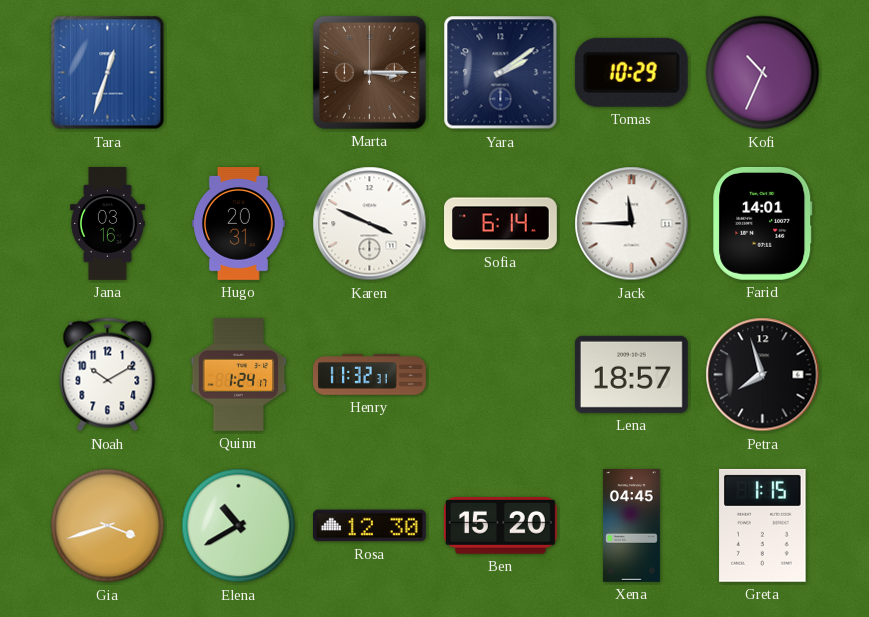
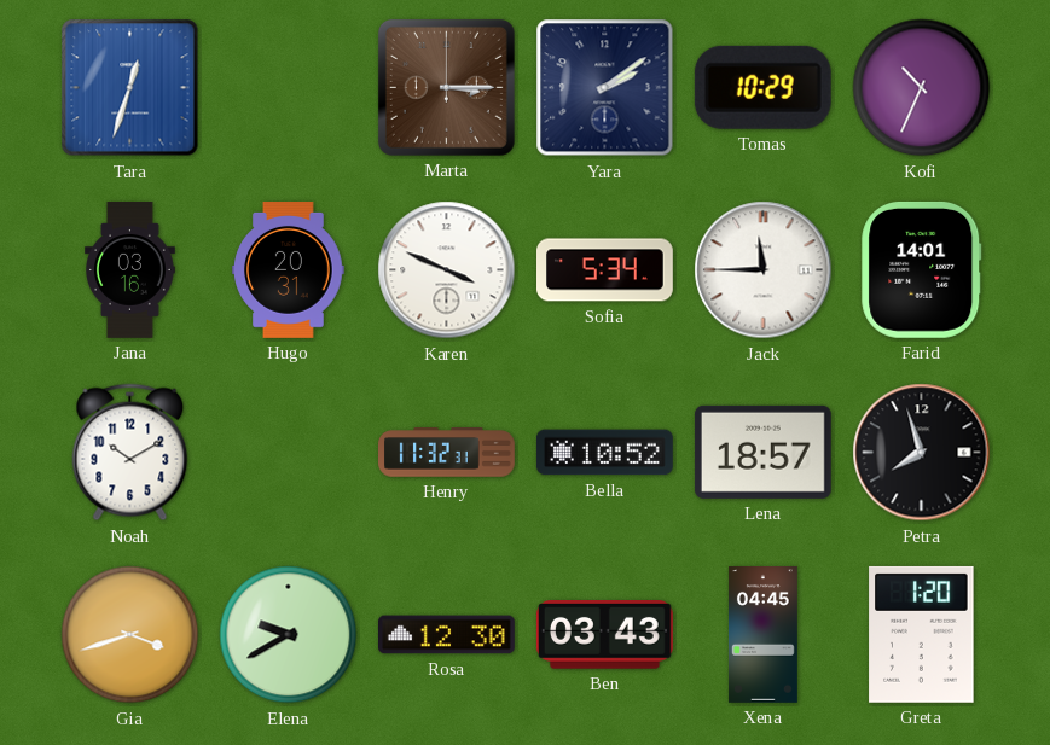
Sofia: 6:14 -> 5:34 (605, 270)
Quinn: 1:24 -> none (239, 375)
Bella: none -> 10:52 (604, 453)
Elena: 10:40 -> 9:40 (289, 635)
Ben: 15:20 -> 03:43 (604, 635)
Greta: 1:15 -> 1:20 (922, 634)
